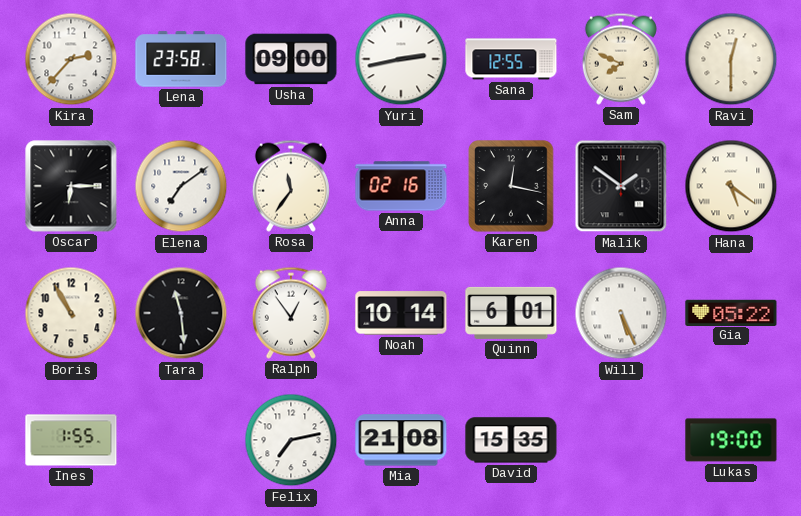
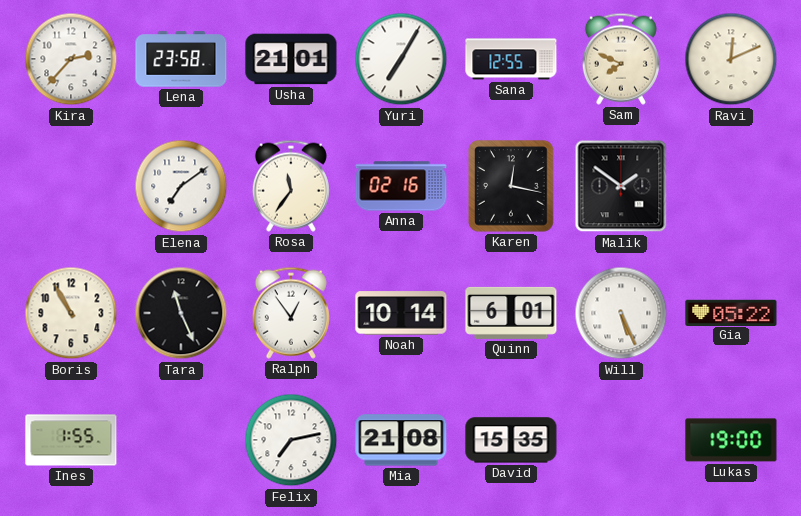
Usha: 09:00 -> 21:01 (291, 59)
Yuri: 2:43 -> 7:05 (401, 59)
Ravi: 12:30 -> 12:11 (731, 59)
Oscar: 6:15 -> none (71, 186)
Hana: 5:21 -> none (731, 186)
Tara: 11:29 -> 11:26 (181, 313)
